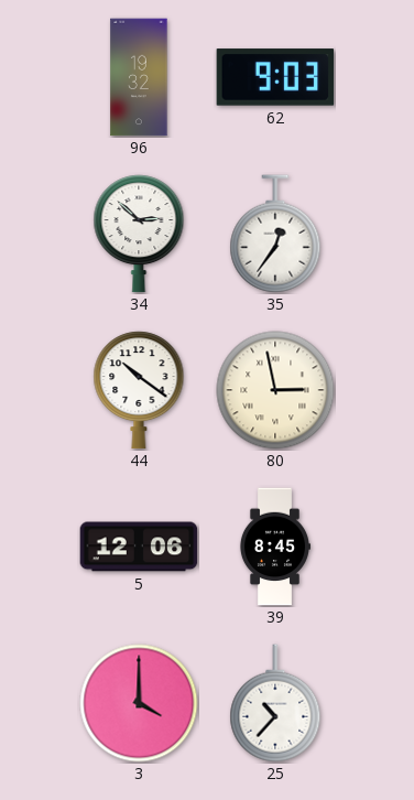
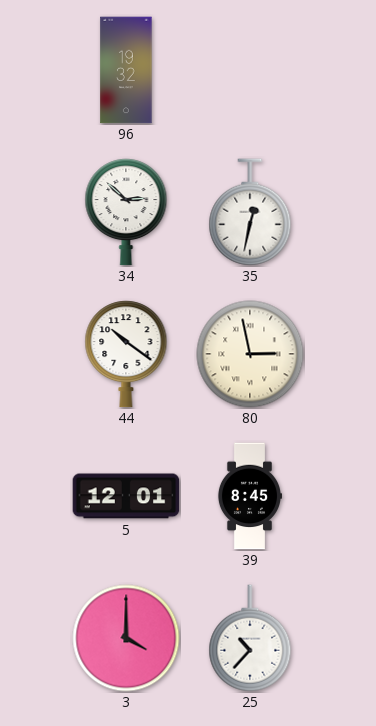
62: 9:03 -> none (275, 77)
35: 12:36 -> 12:32 (250, 212)
5: 12:06 -> 12:01 (126, 496)
